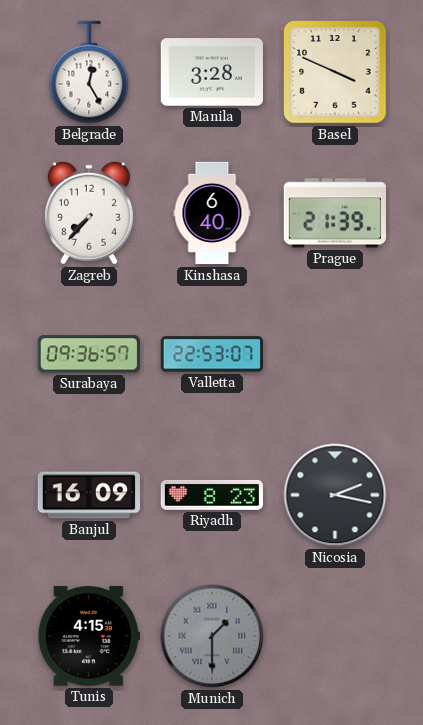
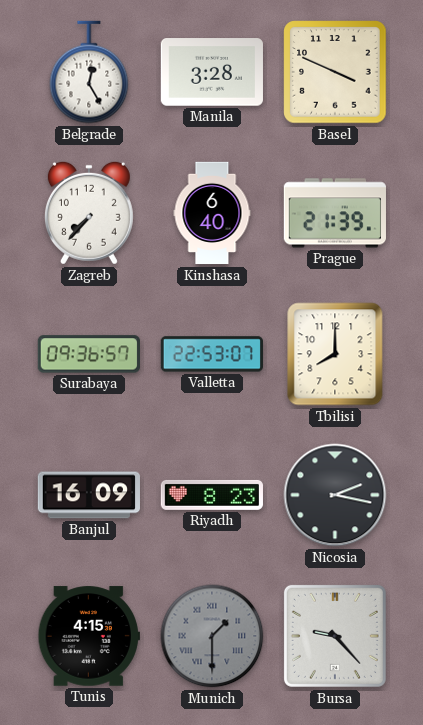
Tbilisi: none -> 8:00 (335, 354)
Bursa: none -> 9:23 (335, 636)
